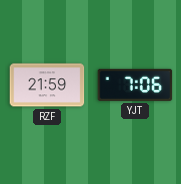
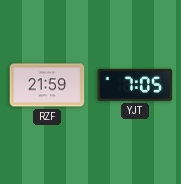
YJT: 7:06 -> 7:05 (135, 85)
